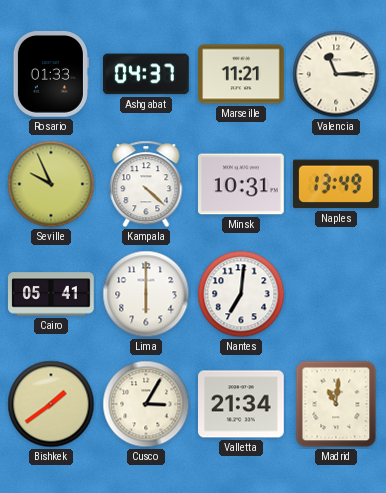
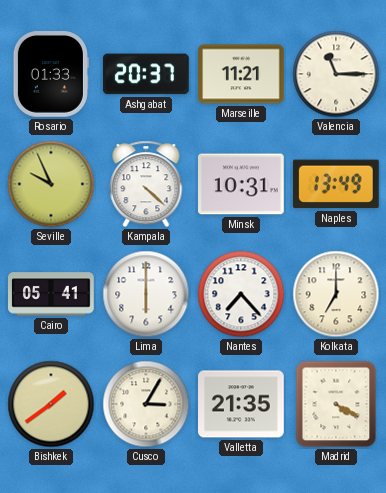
Ashgabat: 04:37 -> 20:37 (146, 74)
Nantes: 7:01 -> 7:23 (241, 294)
Kolkata: none -> 7:00 (336, 294)
Valletta: 21:34 -> 21:35 (242, 404)
Madrid: 11:01 -> 4:20 (336, 404)
